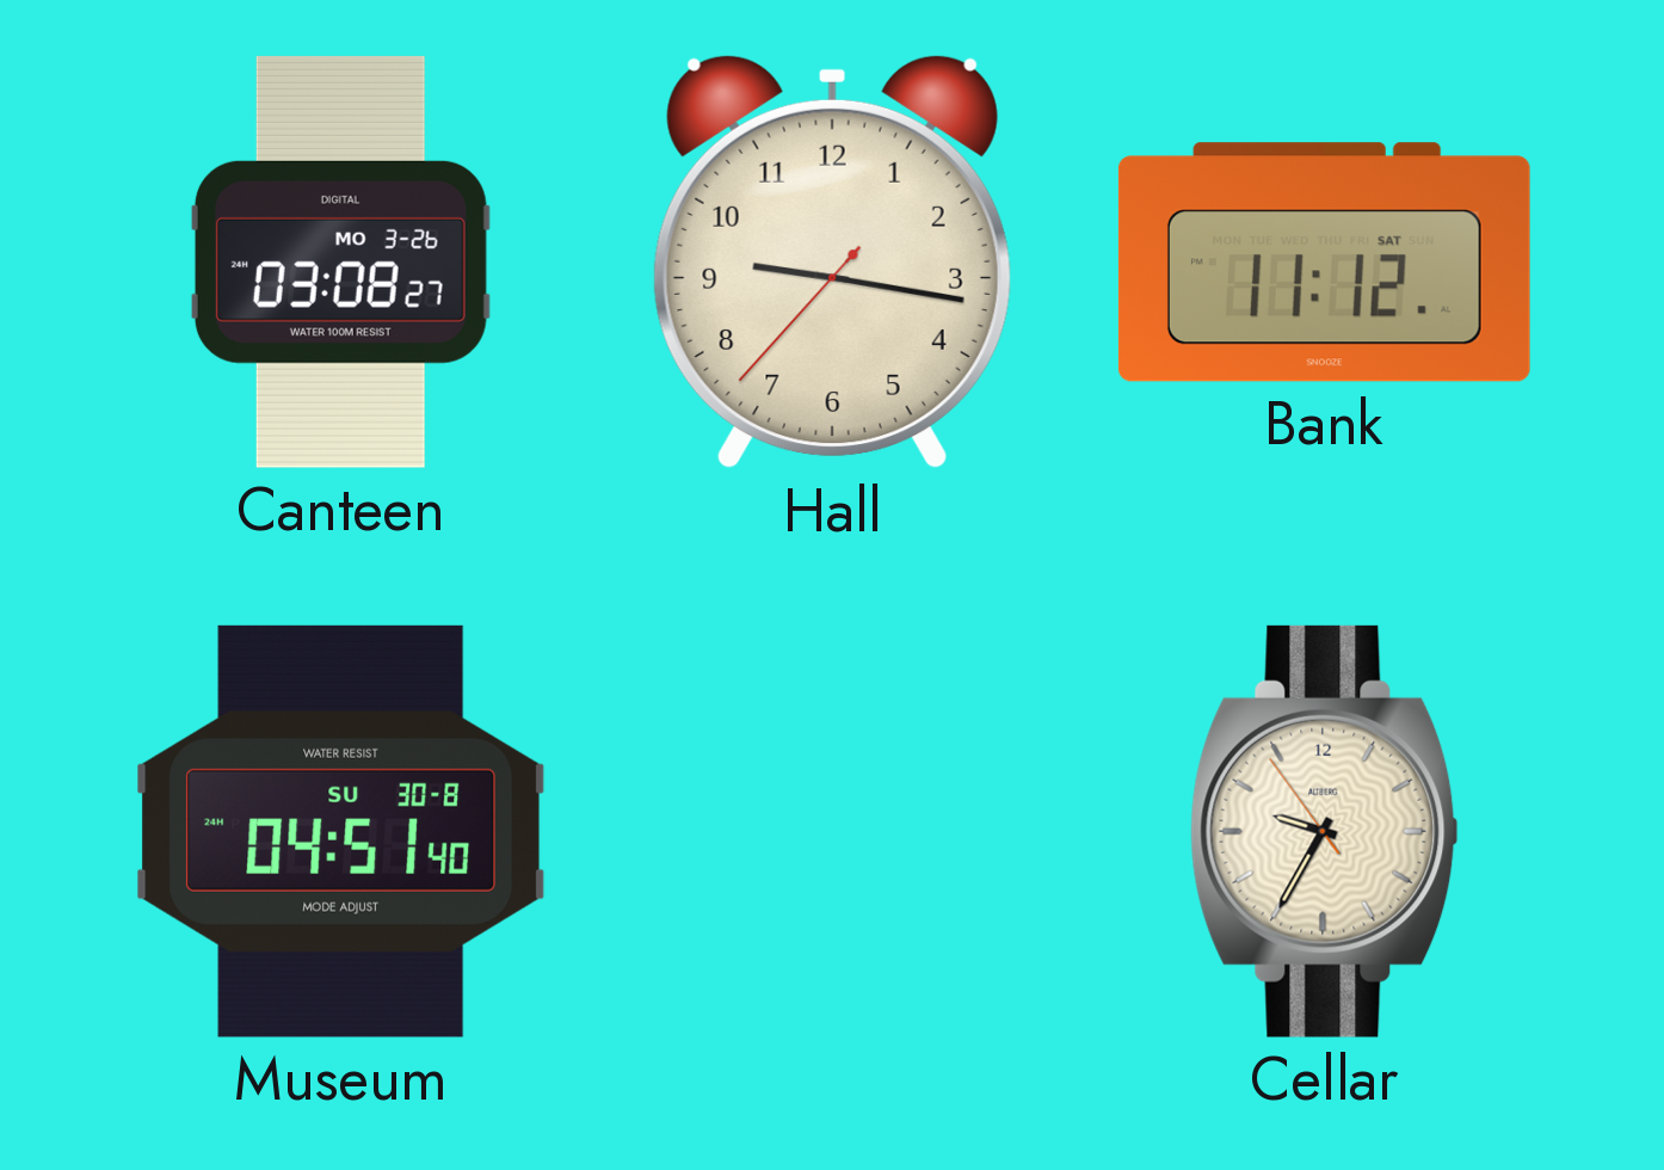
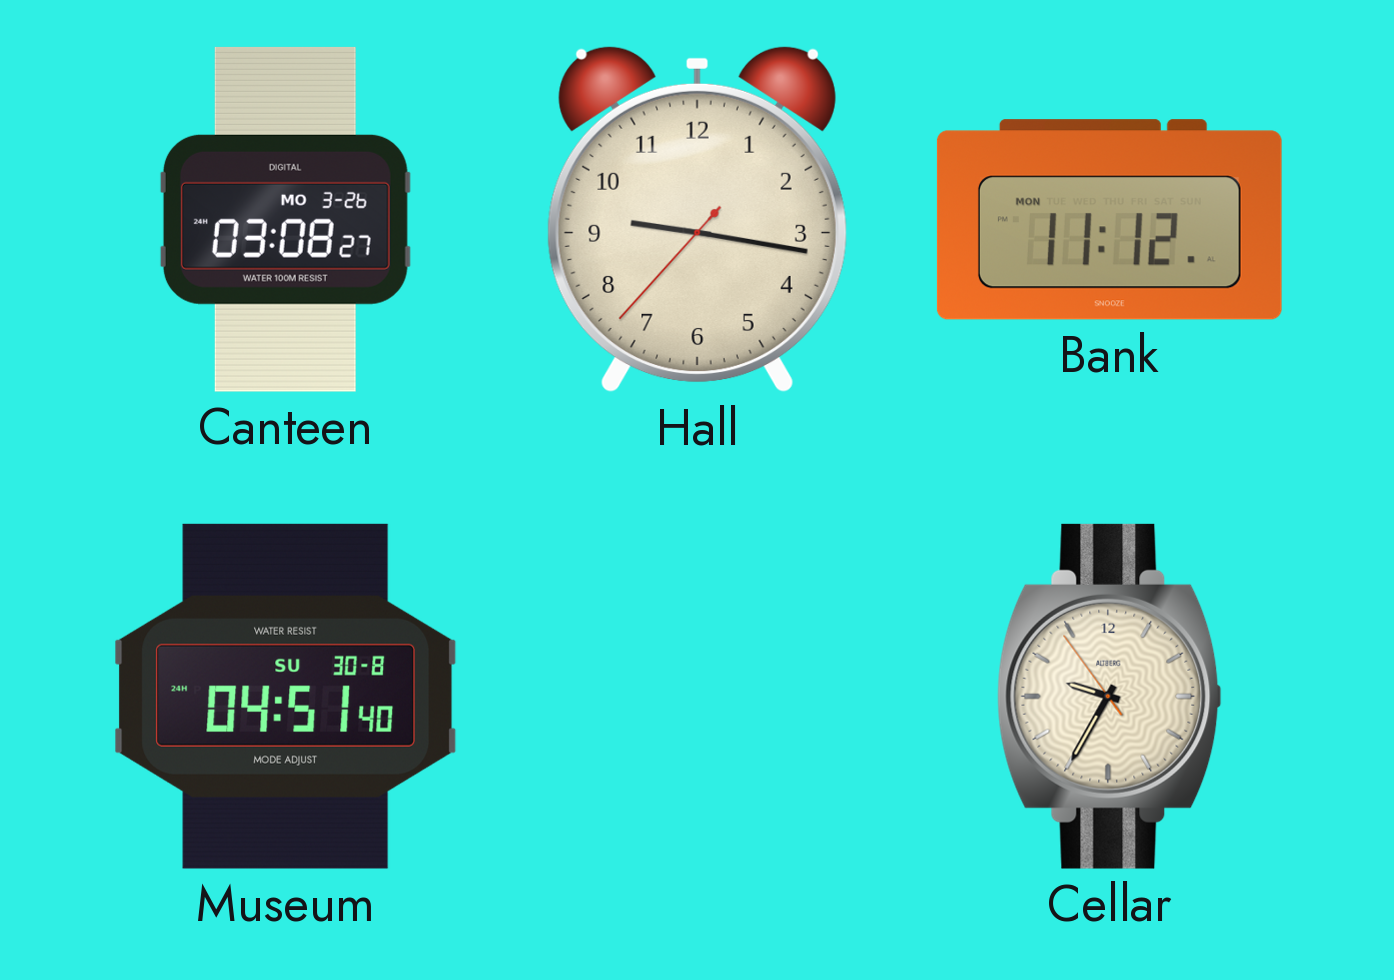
Bank date: SAT -> MON (1109, 220)
